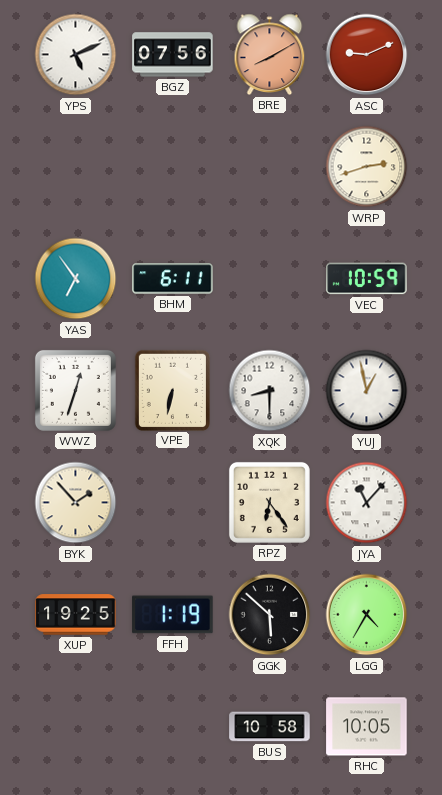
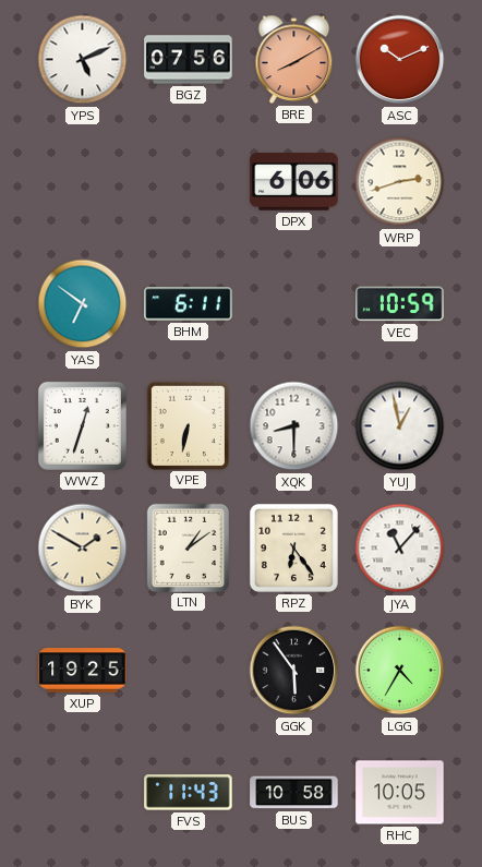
ASC: 9:11 -> 10:11 (400, 60)
DPX: none -> 6:06 (294, 182)
YAS: 6:54 -> 6:51 (83, 304)
BYK: 1:53 -> 1:50 (83, 549)
LTN: none -> 1:09 (188, 547)
FFH: 1:19 -> none (173, 615)
GGK: 5:52 -> 5:54 (294, 671)
FVS: none -> 11:43 (189, 793)
